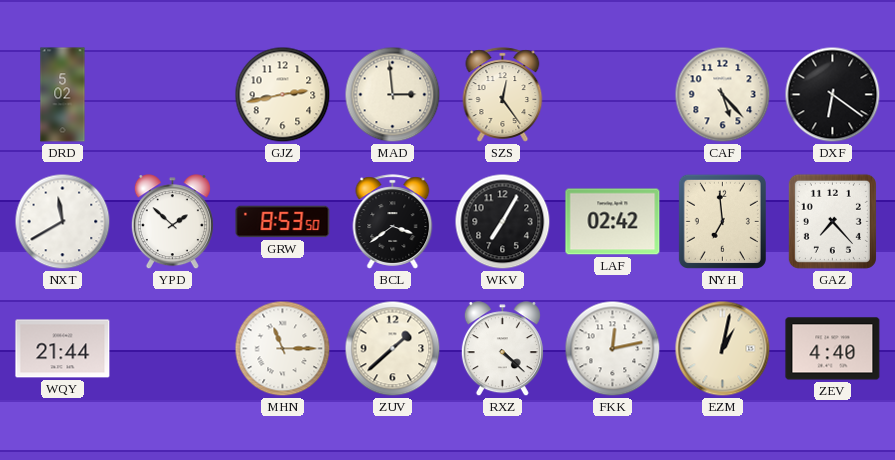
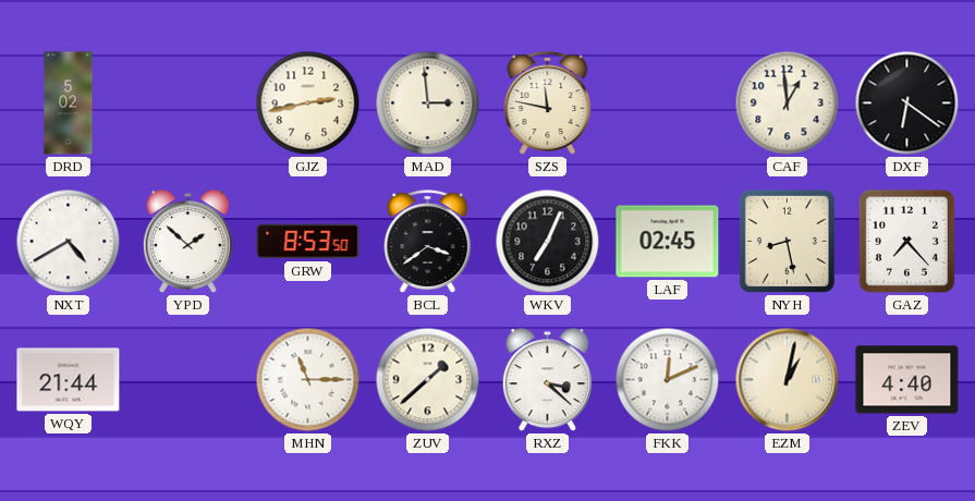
SZS: 12:24 -> 11:47 (548, 103)
CAF: 5:23 -> 12:59 (788, 103)
NXT: 11:40 -> 4:40 (69, 242)
WKV: 7:05 -> 7:04 (548, 242)
LAF: 02:42 -> 02:45 (668, 242)
NYH: 6:59 -> 8:28 (787, 241)
RXZ: 4:22 -> 3:22 (547, 380)
FKK: 12:13 -> 12:11 (668, 380)
